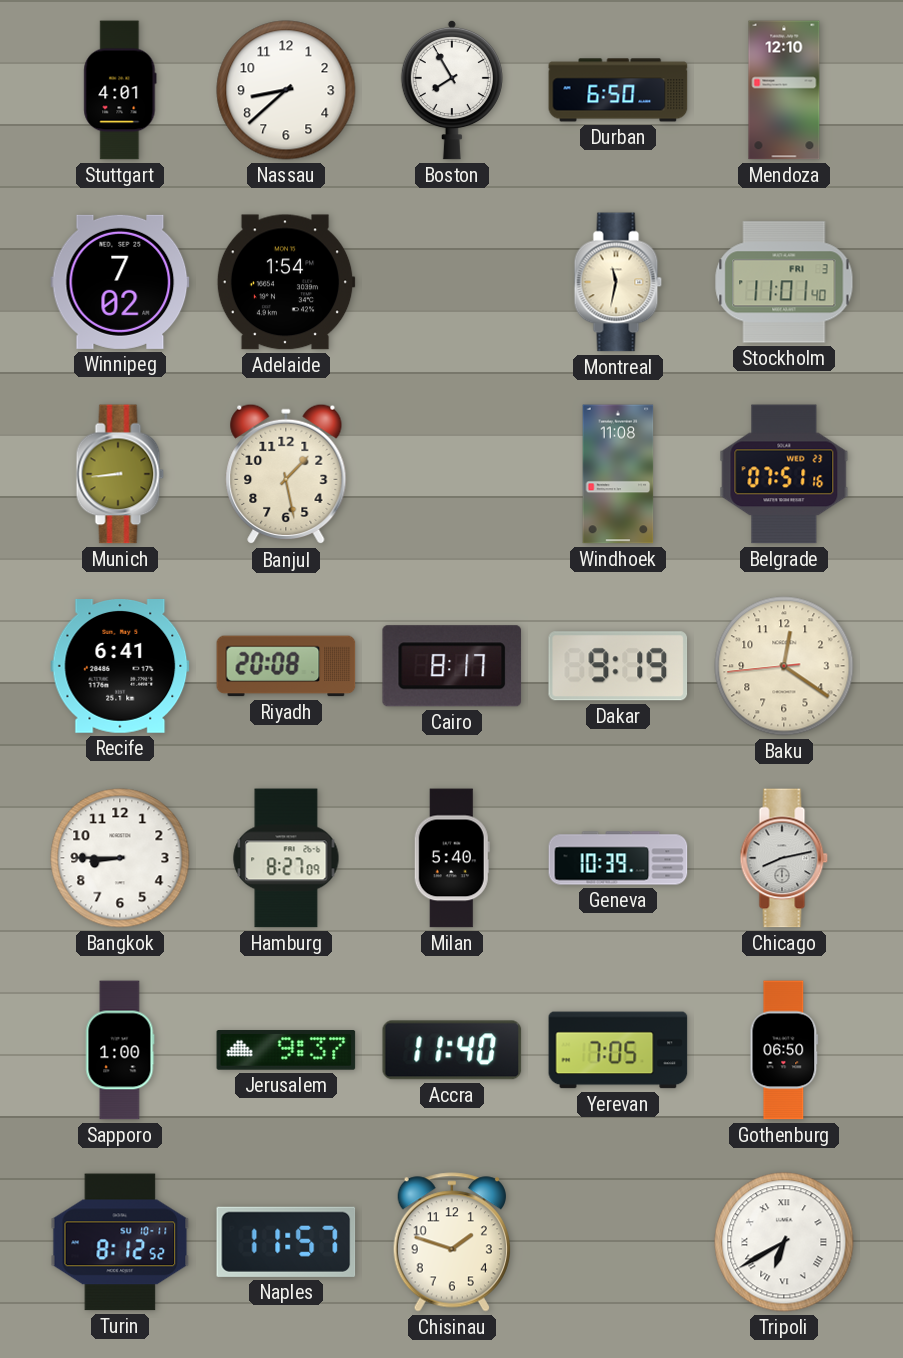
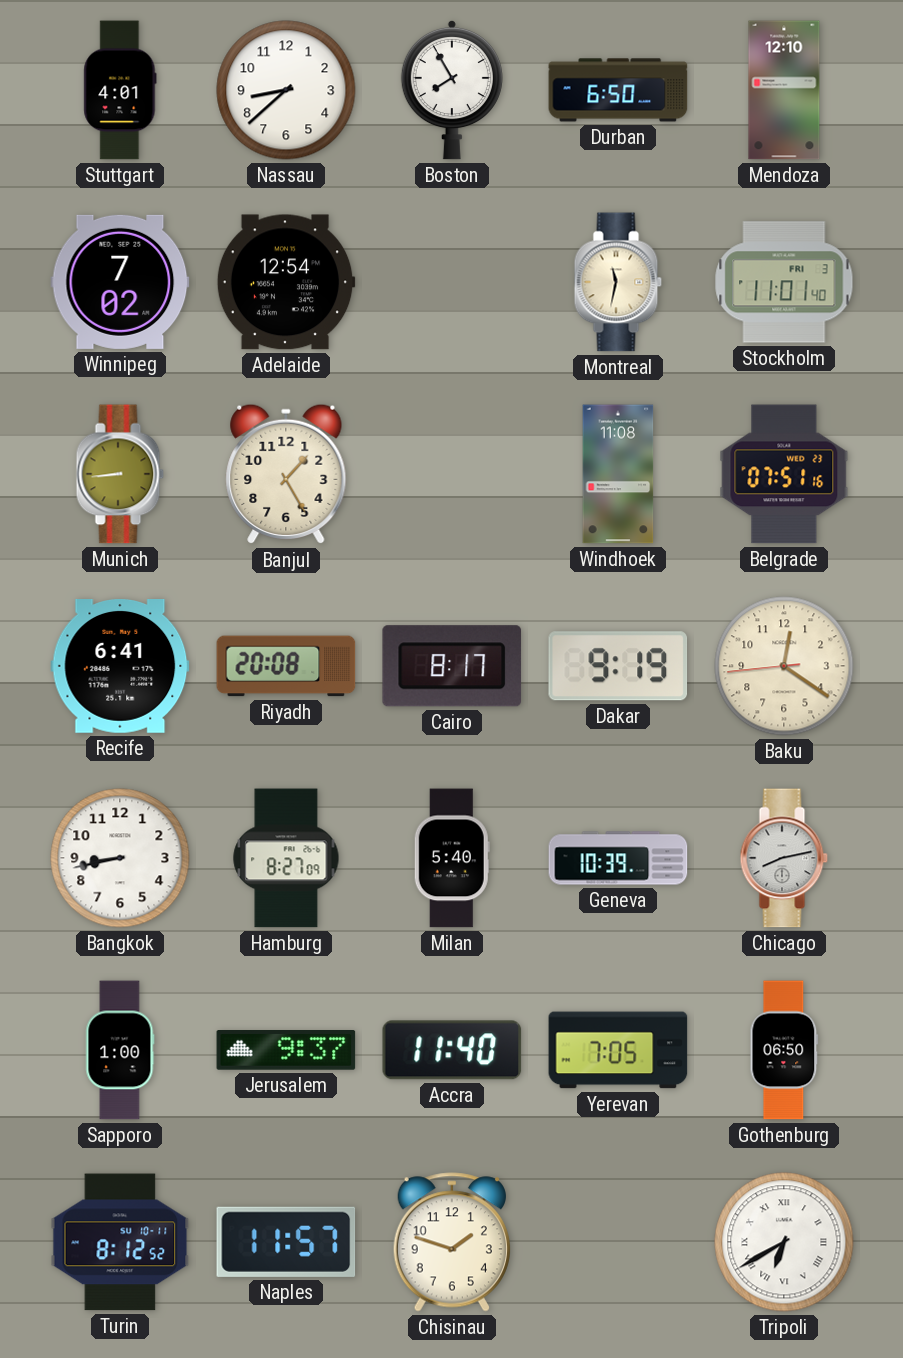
Adelaide: 1:54 -> 12:54 (286, 282)
Banjul: 1:28 -> 1:25 (286, 474)
Bangkok: 8:45 -> 8:43 (120, 858)
